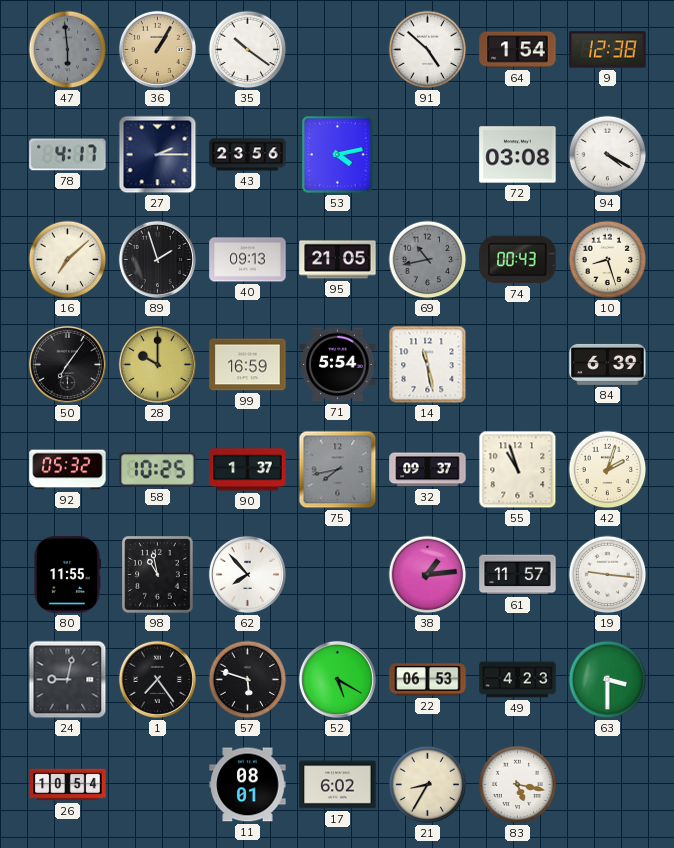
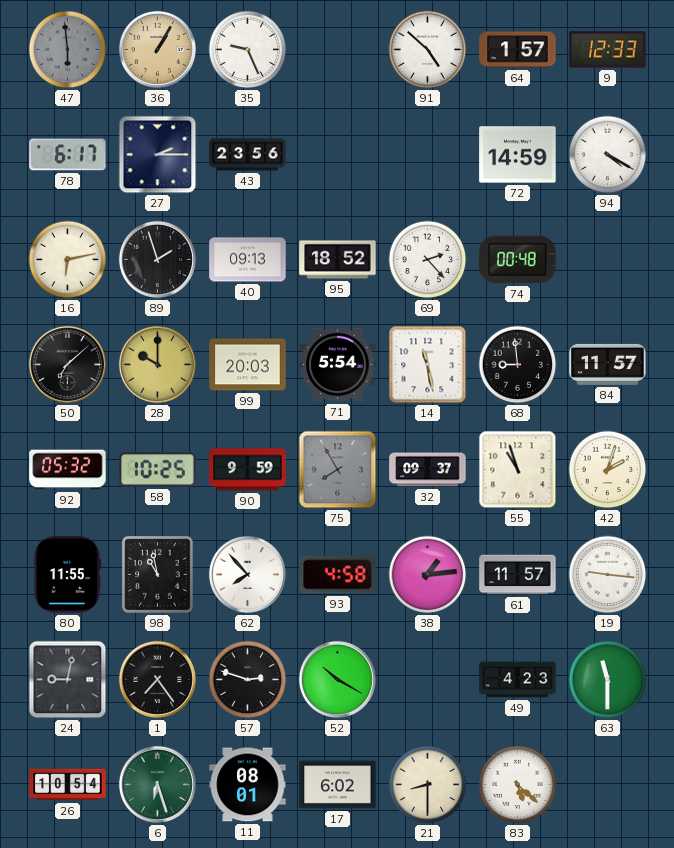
35: 10:21 -> 9:26 (248, 50)
64: 1:54 -> 1:57 (518, 50)
9: 12:38 -> 12:33 (608, 50)
78: 4:17 -> 6:17 (68, 155)
53: 4:13 -> none (338, 155)
72: 03:08 -> 14:59 (518, 155)
16: 7:08 -> 6:13 (68, 260)
95: 21:05 -> 18:52 (338, 260)
69: 10:43 -> 2:23 (428, 260)
69 dial: grey -> white (428, 260)
74: 00:43 -> 00:48 (518, 260)
10: 8:27 -> none (608, 260)
50: 7:06 -> 7:08 (67, 364)
99: 16:59 -> 20:03 (248, 365)
68: none -> 8:59 (518, 365)
84: 6:39 -> 11:57 (608, 364)
90: 1:37 -> 9:59 (248, 470)
75: 7:43 -> 7:55 (338, 470)
93: none -> 4:58 (338, 575)
57: 5:48 -> 2:48 (248, 680)
52: 5:20 -> 10:20 (337, 679)
22: 06:53 -> none (428, 680)
63: 3:30 -> 11:30 (608, 680)
6: none -> 6:27 (157, 784)
21: 8:35 -> 8:30 (428, 785)
83: 5:17 -> 5:22 (518, 785)
